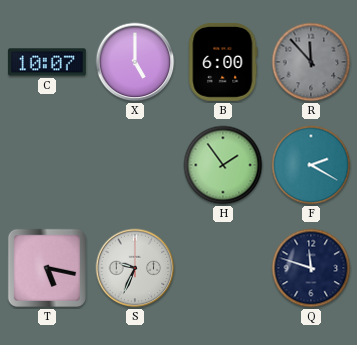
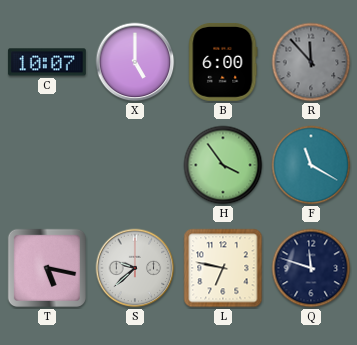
H: 1:54 -> 3:54 (223, 165)
F: 2:20 -> 11:20 (311, 165)
S: 9:34 -> 9:38 (135, 268)
L: none -> 6:47 (223, 268)
